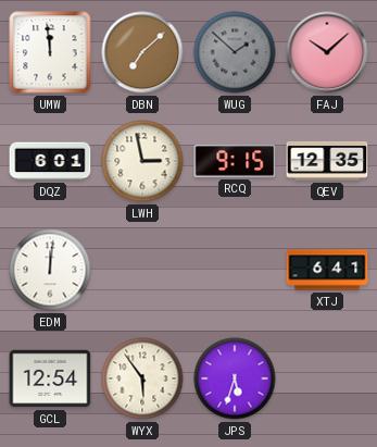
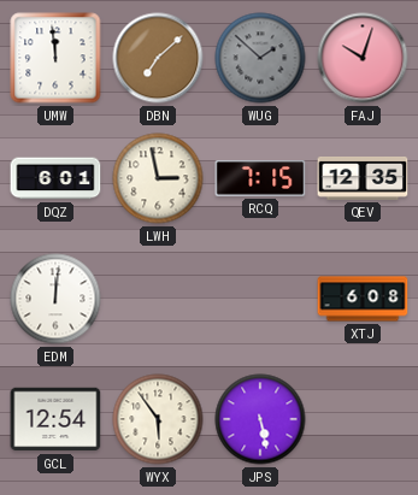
FAJ: 10:08 -> 10:03 (363, 58)
RCQ: 9:15 -> 7:15 (260, 178)
XTJ: 6:41 -> 6:08 (363, 299)
JPS: 5:33 -> 5:28 (260, 419)
